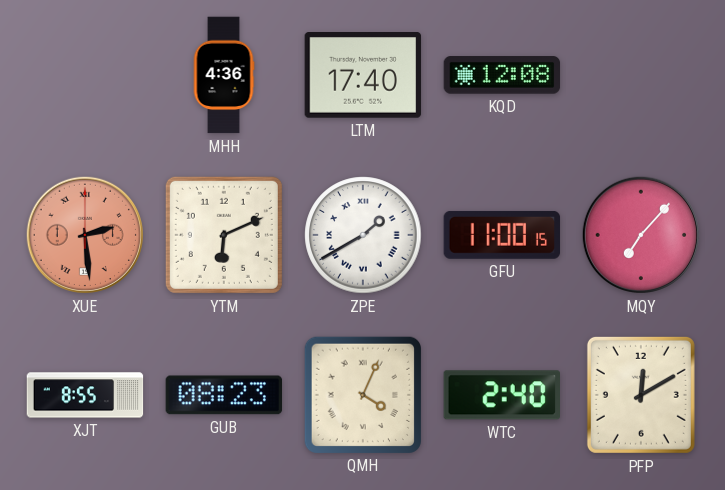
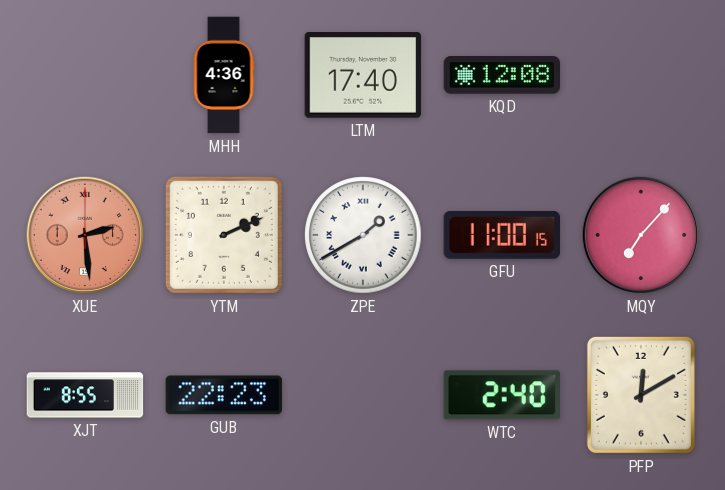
YTM: 6:11 -> 2:11 (224, 235)
GUB: 08:23 -> 22:23 (224, 395)
QMH: 4:04 -> none (362, 394)
